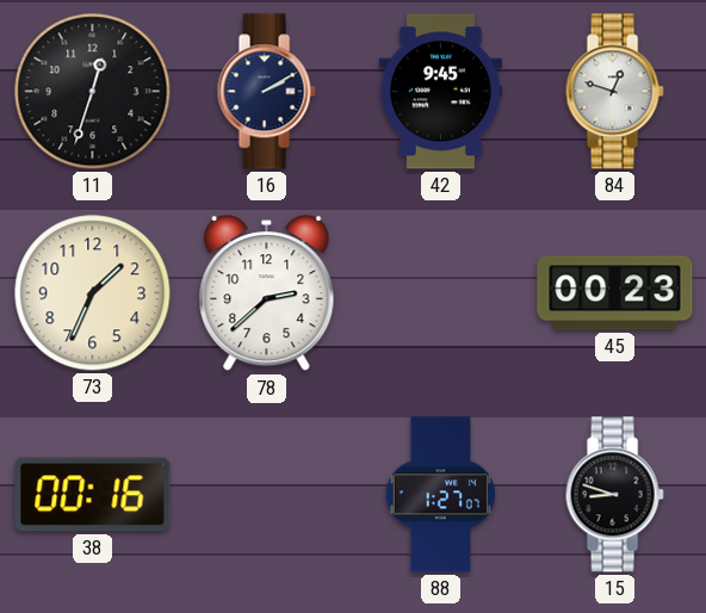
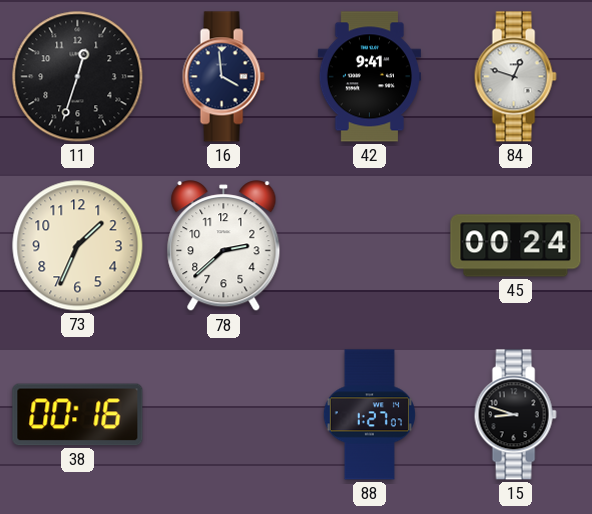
16: 2:10 -> 3:59 (223, 77)
42: 9:45 -> 9:41 (369, 77)
45: 00:23 -> 00:24 (516, 246)
